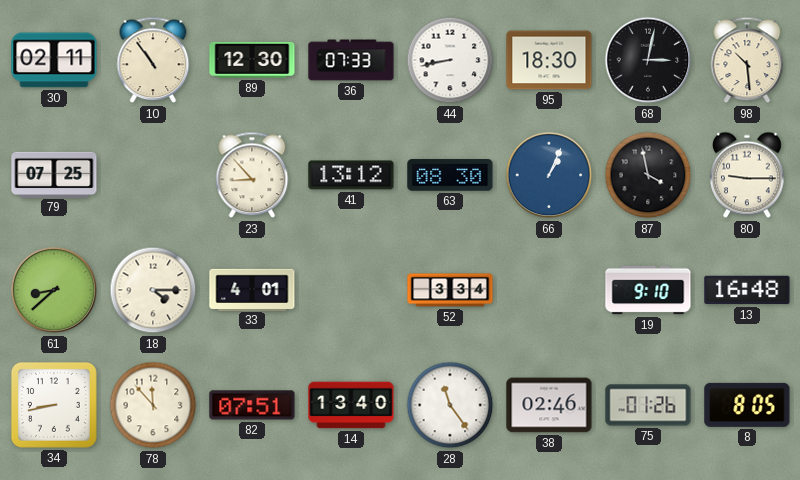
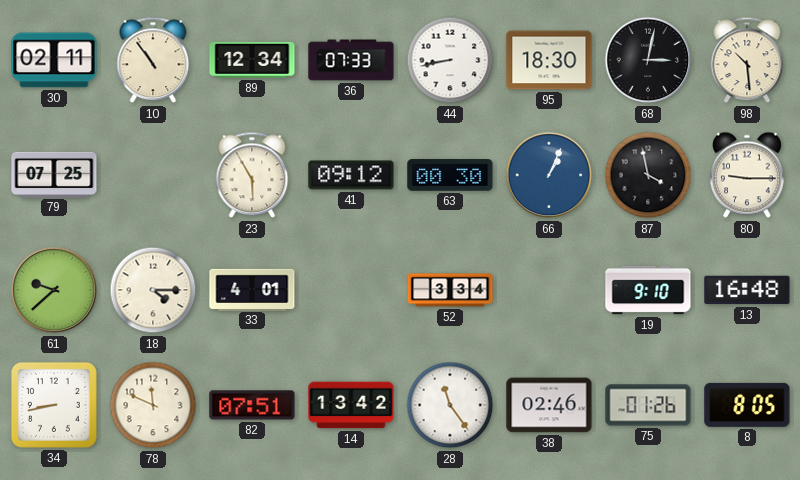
89: 12:30 -> 12:34 (252, 60)
23: 8:53 -> 5:55 (252, 175)
41: 13:12 -> 09:12 (351, 175)
63: 08:30 -> 00:30 (450, 175)
61: 8:38 -> 9:38 (54, 290)
78: 11:53 -> 11:49 (153, 405)
14: 13:40 -> 13:42 (351, 405)
